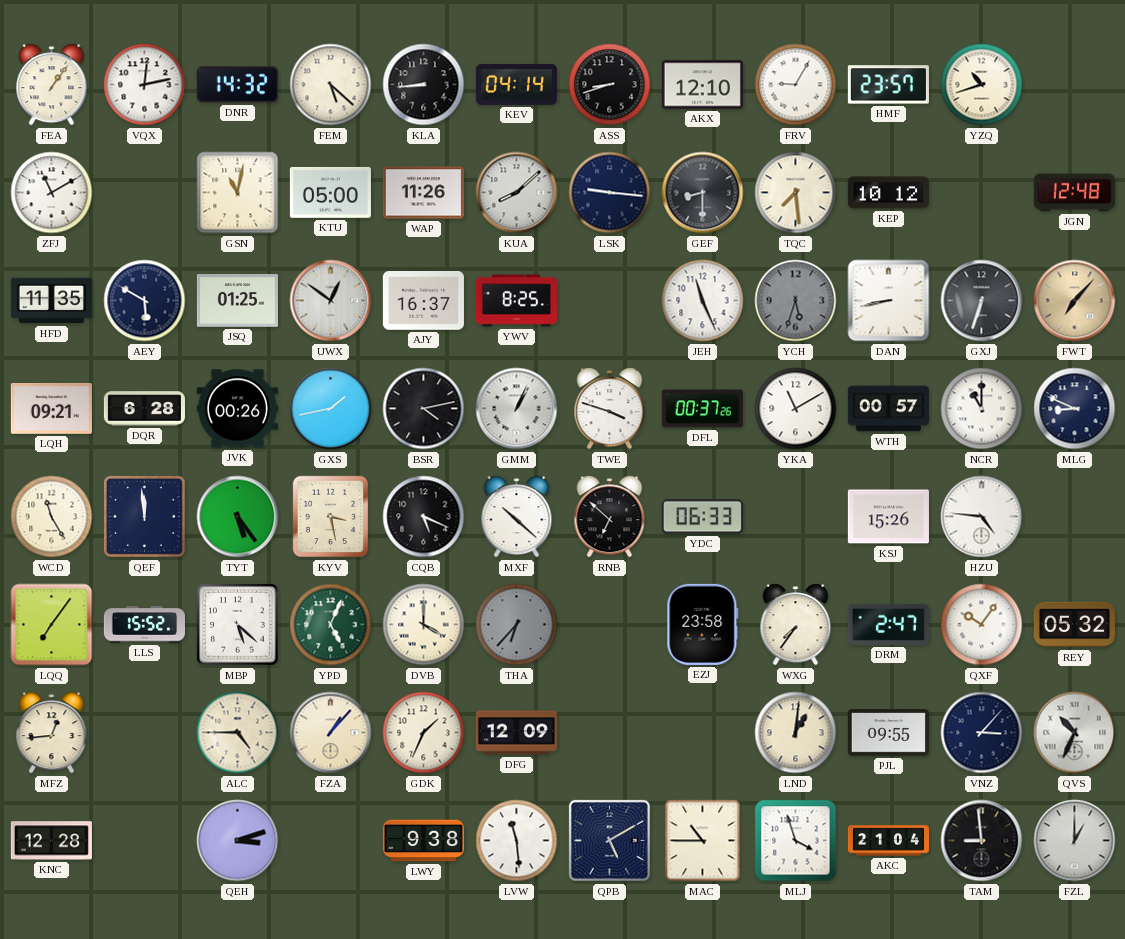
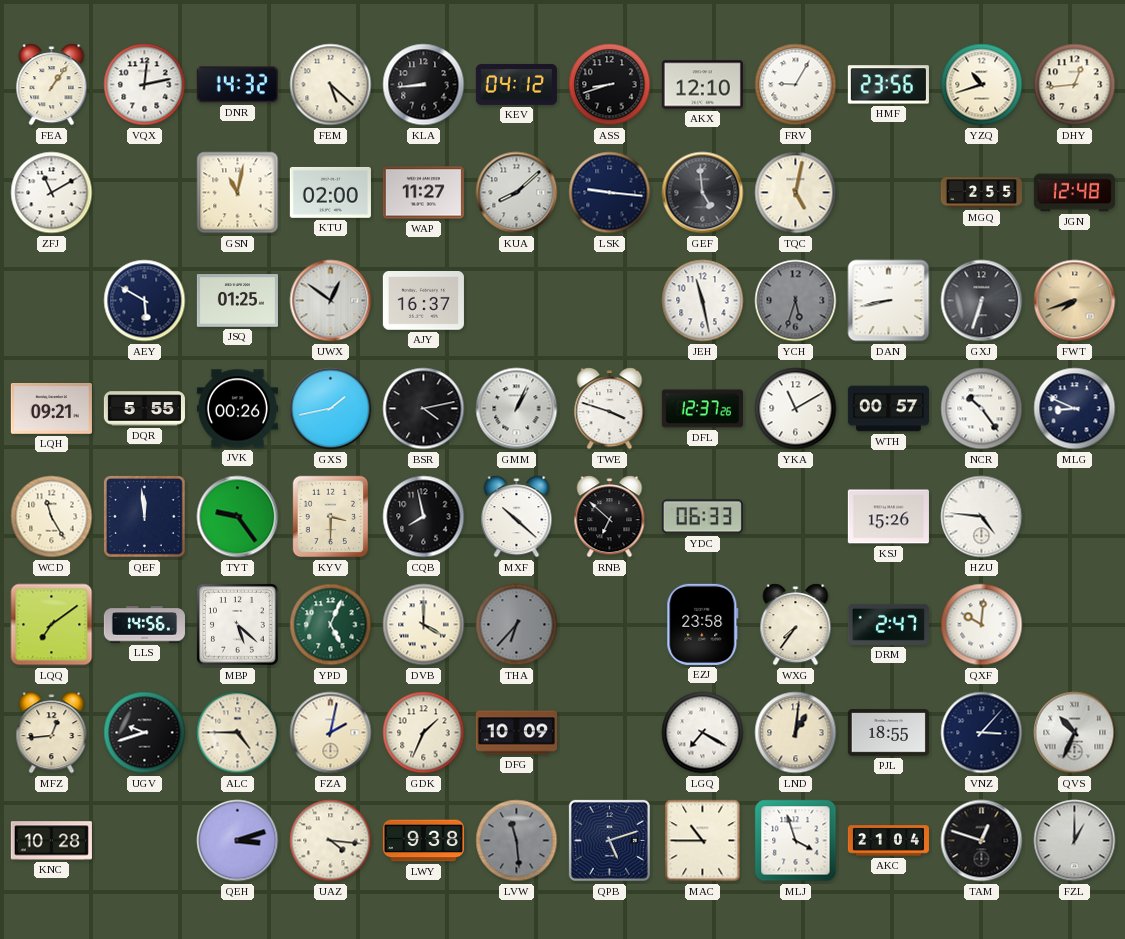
KEV: 04:14 -> 04:12 (516, 84)
HMF: 23:57 -> 23:56 (888, 85)
DHY: none -> 12:44 (1075, 85)
KTU: 05:00 -> 02:00 (330, 192)
WAP: 11:26 -> 11:27 (423, 193)
GEF: 8:30 -> 4:59 (703, 193)
TQC: 7:29 -> 5:02 (796, 193)
KEP: 10:12 -> none (888, 193)
MGQ: none -> 2:55 (981, 193)
HFD: 11:35 -> none (51, 301)
YWV: 8:25 -> none (516, 301)
JEH: 11:26 -> 11:28 (703, 301)
FWT: 7:07 -> 7:42 (1075, 301)
DQR: 6:28 -> 5:55 (144, 409)
DFL: 00:37 -> 12:37 (702, 409)
NCR: 11:00 -> 10:24 (982, 409)
TYT: 5:24 -> 9:24 (238, 517)
KYV: 3:28 -> 3:30 (331, 517)
CQB: 5:19 -> 7:58 (424, 517)
LQQ: 7:06 -> 7:09 (52, 625)
LLS: 15:52 -> 14:56 (144, 625)
QXF: 10:06 -> 10:01 (982, 625)
REY: 05:32 -> none (1074, 625)
UGV: none -> 9:42 (145, 733)
FZA: 1:07 -> 2:02 (331, 733)
DFG: 12:09 -> 10:09 (516, 733)
LGQ: none -> 7:20 (703, 733)
PJL: 09:55 -> 18:55 (888, 733)
KNC: 12:28 -> 10:28 (51, 841)
UAZ: none -> 4:16 (331, 841)
LVW dial: white -> grey (517, 841)
QPB: 5:10 -> 5:12 (609, 840)
TAM: 8:59 -> 12:48 (982, 841)
